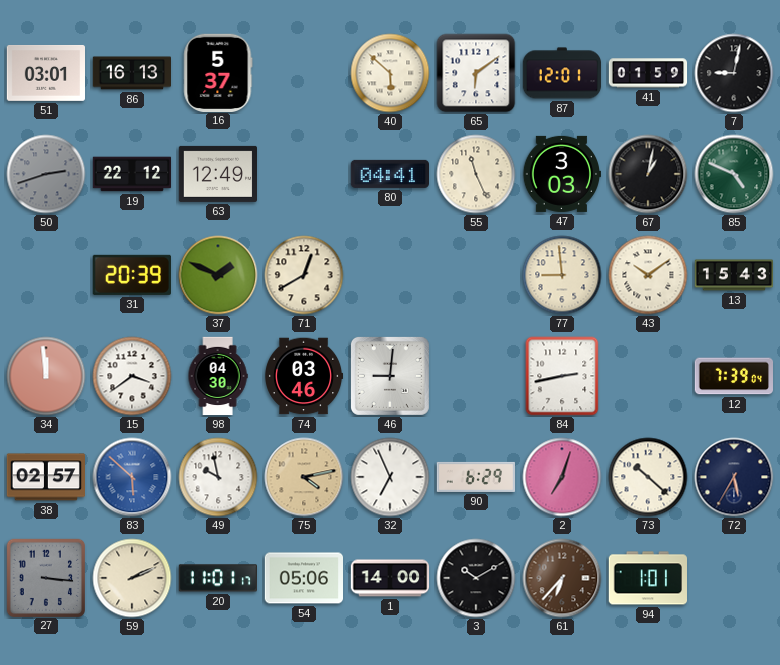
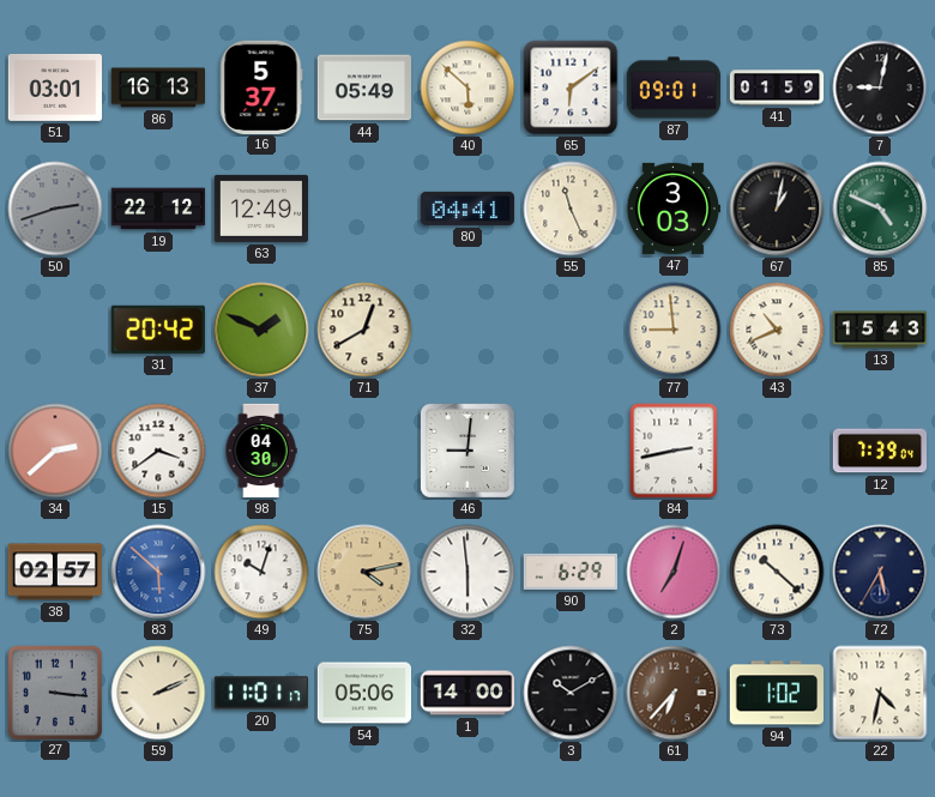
44: none -> 05:49 (364, 87)
87: 12:01 -> 09:01 (674, 87)
31: 20:39 -> 20:42 (158, 330)
43: 10:09 -> 10:41 (777, 330)
34: 11:59 -> 2:38 (55, 451)
74: 03:46 -> none (305, 376)
49: 9:58 -> 10:03 (261, 572)
32: 6:56 -> 5:59 (467, 572)
94: 1:01 -> 1:02 (776, 693)
22: none -> 4:32 (880, 693)
